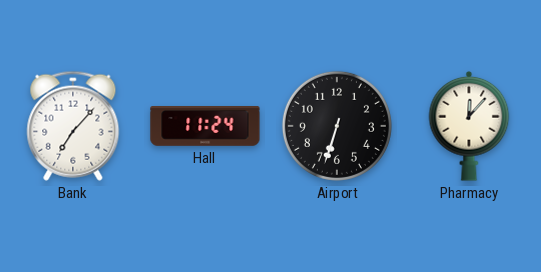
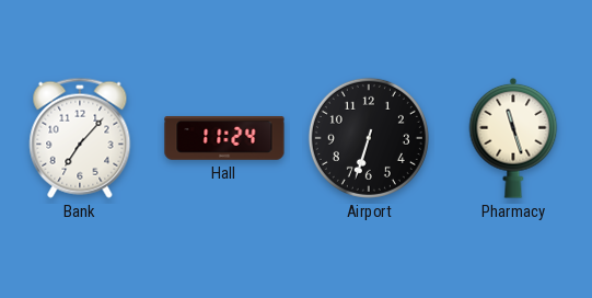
Pharmacy: 12:07 -> 11:27 (513, 138)
